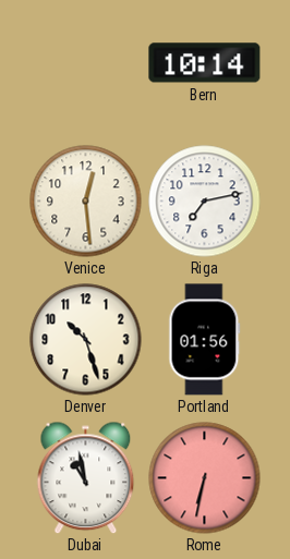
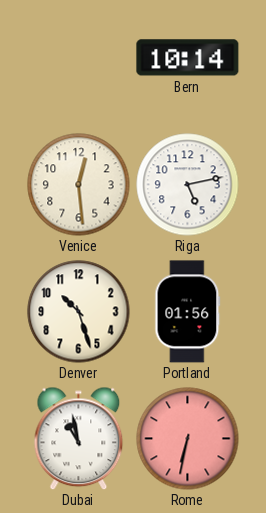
Riga: 7:13 -> 5:13 (188, 185)
